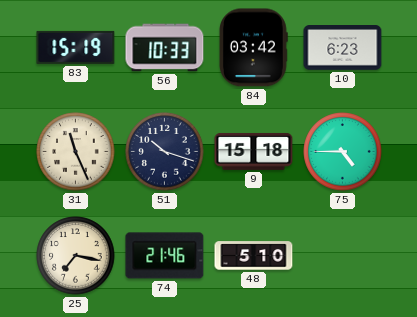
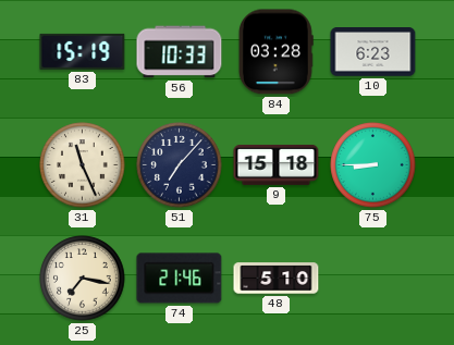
84: 03:42 -> 03:28 (275, 52)
51: 10:18 -> 7:07 (180, 165)
75: 4:45 -> 8:45 (373, 165)
